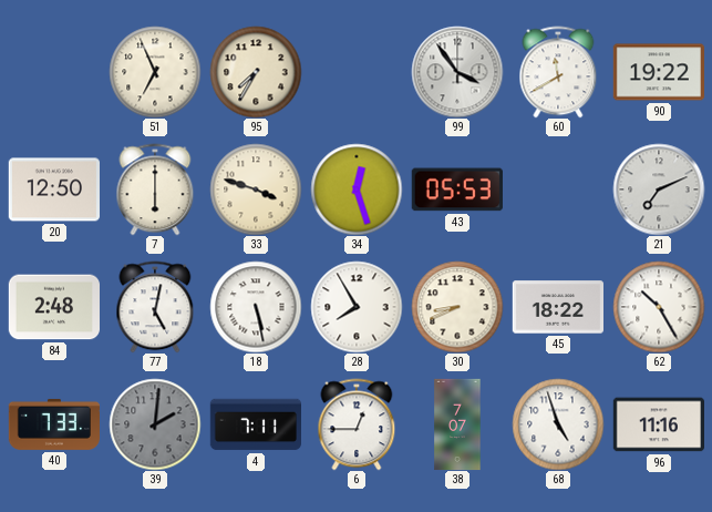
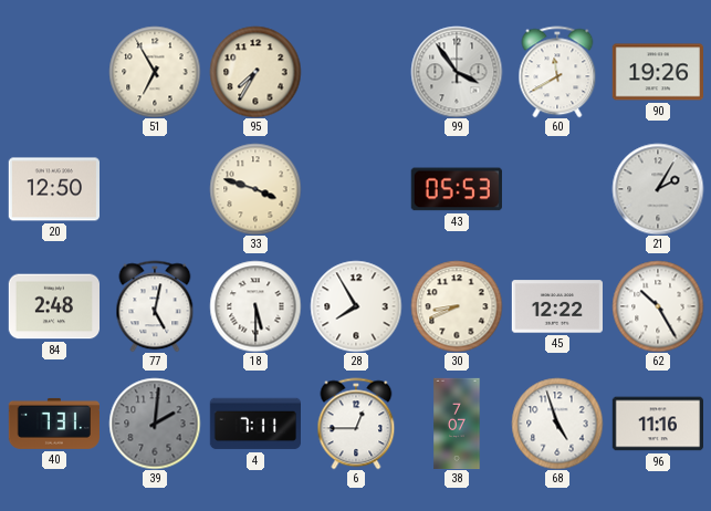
51: 6:56 -> 6:55 (155, 72)
90: 19:22 -> 19:26 (657, 72)
7: 6:00 -> none (155, 190)
34: 12:27 -> none (357, 190)
21: 7:11 -> 2:05 (658, 189)
18: 5:28 -> 5:30 (255, 306)
45: 18:22 -> 12:22 (556, 306)
40: 7:33 -> 7:31 (53, 424)
